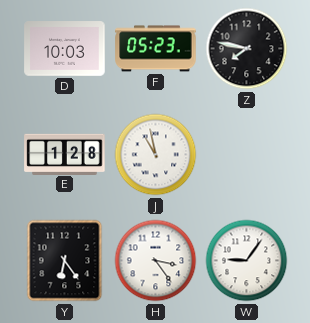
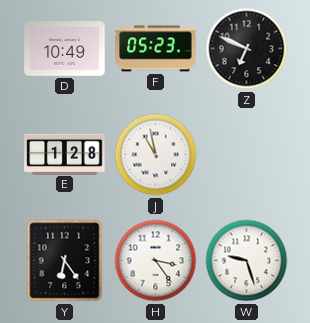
D: 10:03 -> 10:49 (65, 49)
Z: 7:47 -> 6:49 (247, 49)
W: 9:06 -> 9:27 (247, 261)
